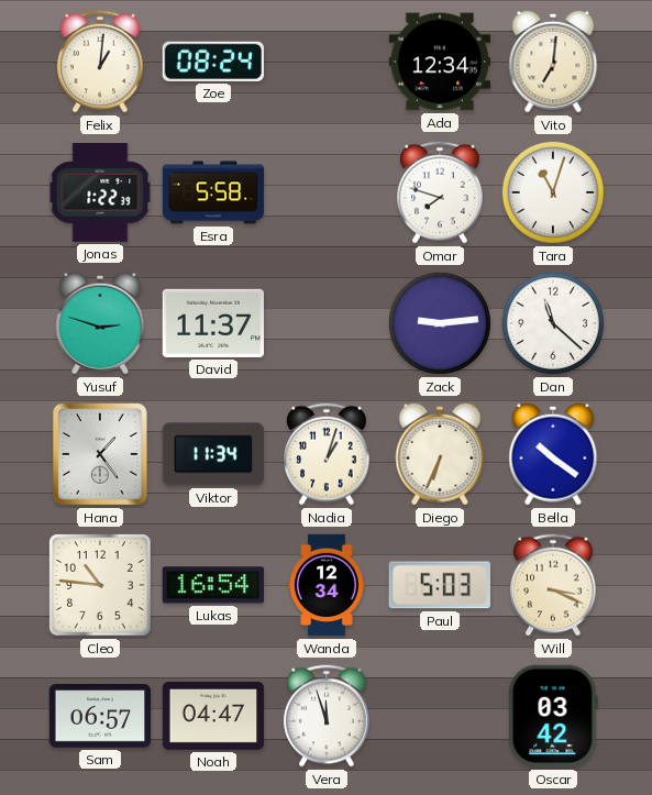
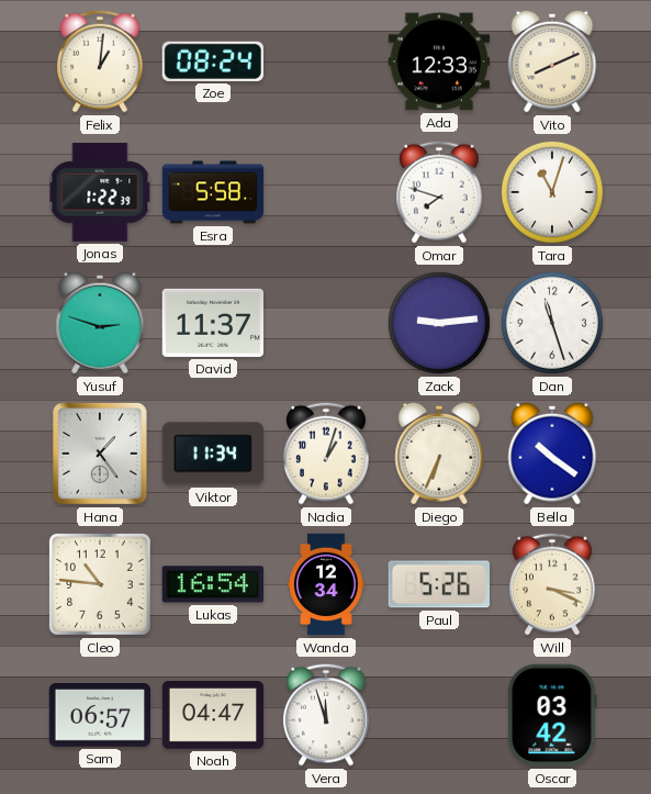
Ada: 12:34 -> 12:33 (439, 61)
Vito: 7:01 -> 8:11 (552, 61)
Dan: 11:22 -> 11:27 (552, 323)
Paul: 5:03 -> 5:26 (439, 584)
